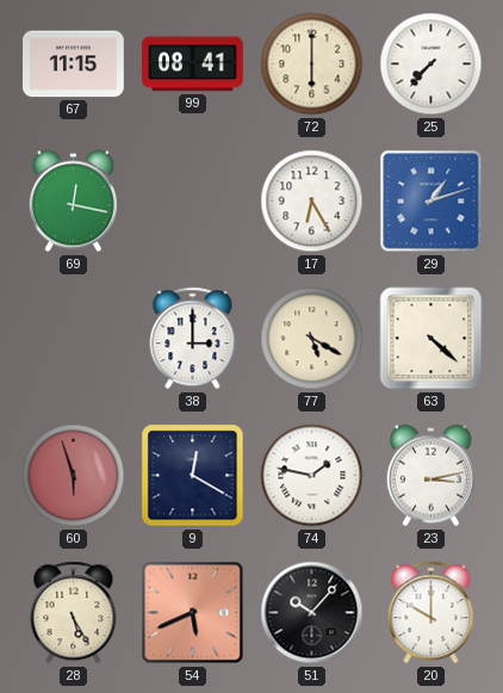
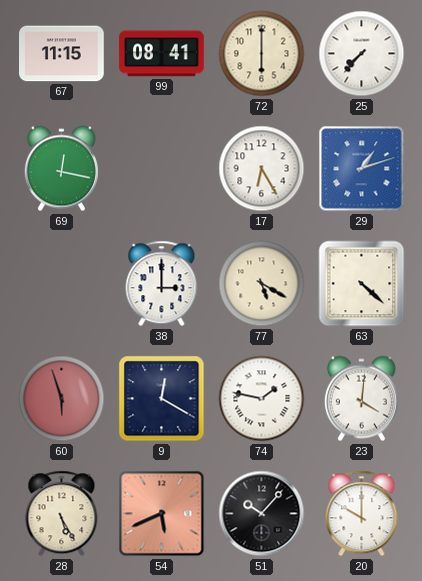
23: 3:13 -> 4:01 (361, 399)
